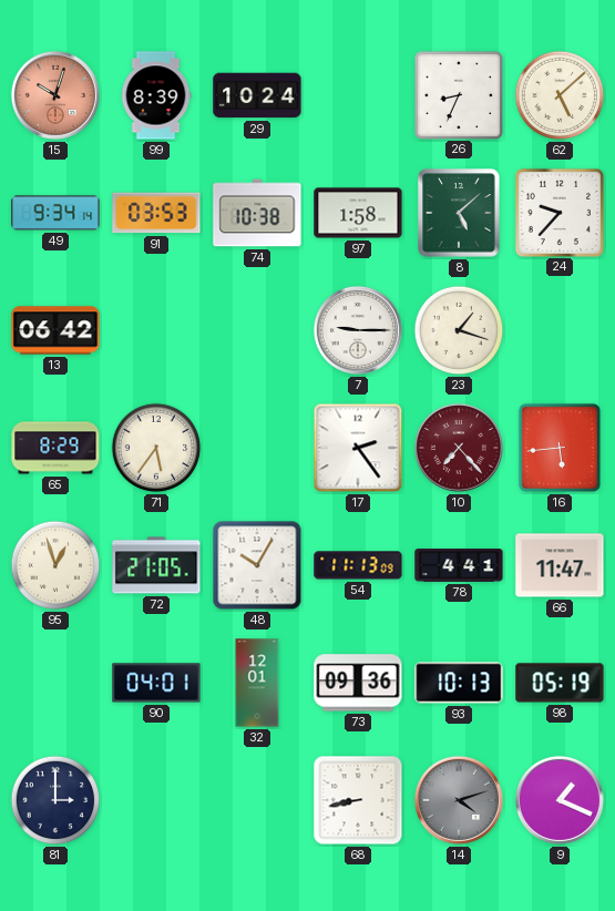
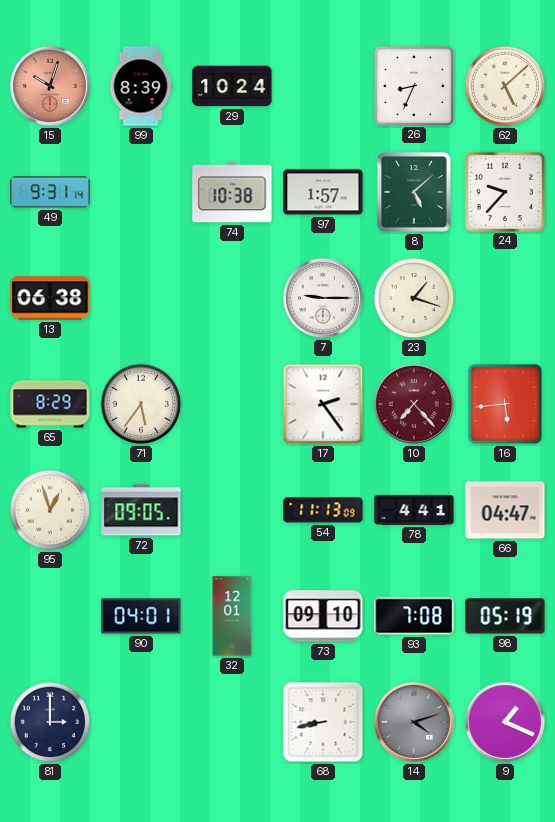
49: 9:34 -> 9:31 (50, 192)
91: 03:53 -> none (156, 213)
97: 1:58 -> 1:57 (323, 192)
13: 06:42 -> 06:38 (50, 298)
72: 21:05 -> 09:05 (141, 510)
48: 10:05 -> none (257, 565)
66: 11:47 -> 04:47 (505, 510)
73: 09:36 -> 09:10 (323, 616)
93: 10:13 -> 7:08 (414, 616)
